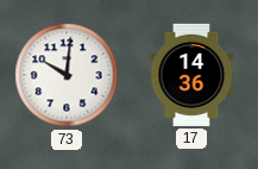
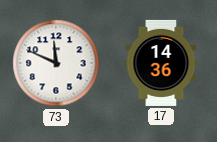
73: 10:01 -> 11:49 (56, 63)
